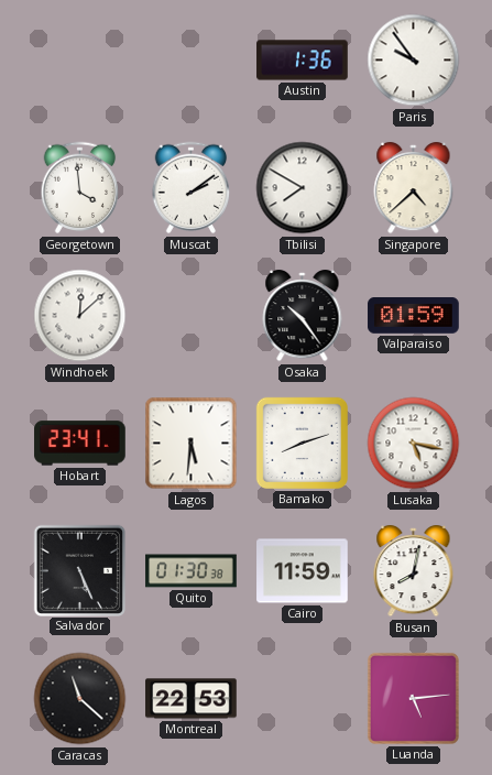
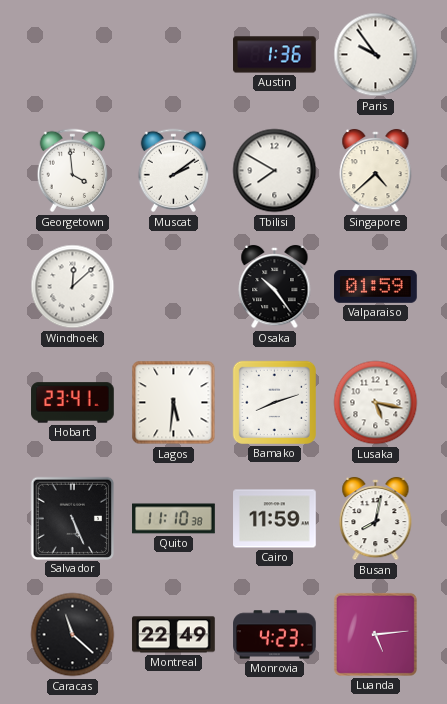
Quito: 01:30 -> 11:10 (174, 519)
Montreal: 22:53 -> 22:49 (174, 635)
Monrovia: none -> 4:23 (275, 635)
